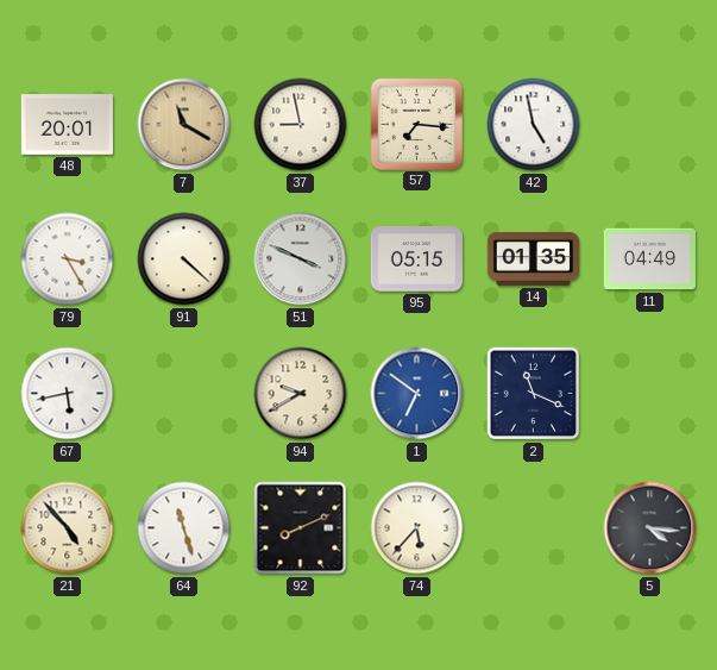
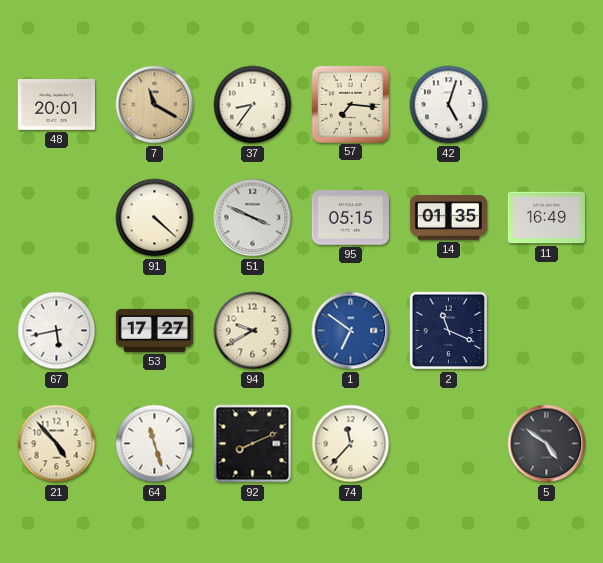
37: 8:58 -> 8:36 (253, 105)
42: 4:58 -> 5:03 (449, 105)
79: 3:25 -> none (68, 259)
11: 04:49 -> 16:49 (546, 218)
53: none -> 17:27 (154, 330)
74: 5:37 -> 11:37 (351, 444)
5: 4:16 -> 4:51 (547, 444)
